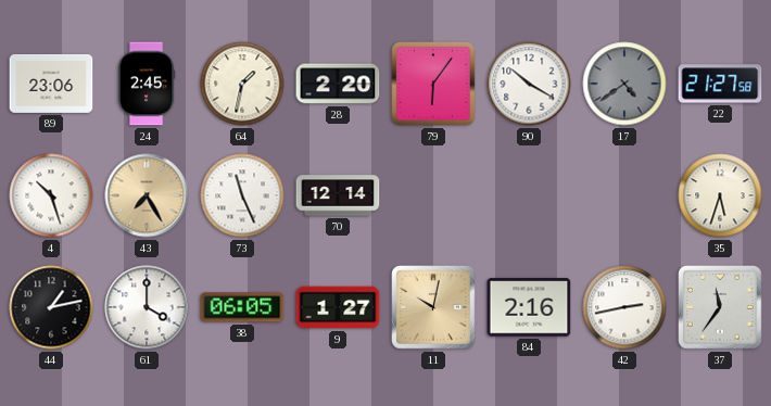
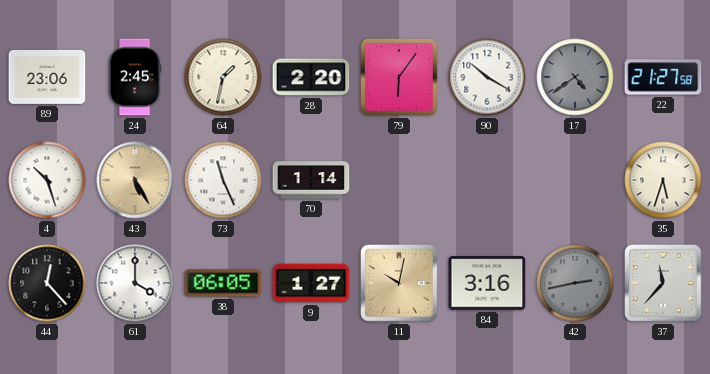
43: 7:25 -> 5:25 (135, 180)
70: 12:14 -> 1:14 (311, 180)
44: 1:13 -> 12:23 (47, 283)
84: 2:16 -> 3:16 (487, 283)
42 dial: white -> grey (575, 283)
37: 11:36 -> 11:37 (664, 284)
